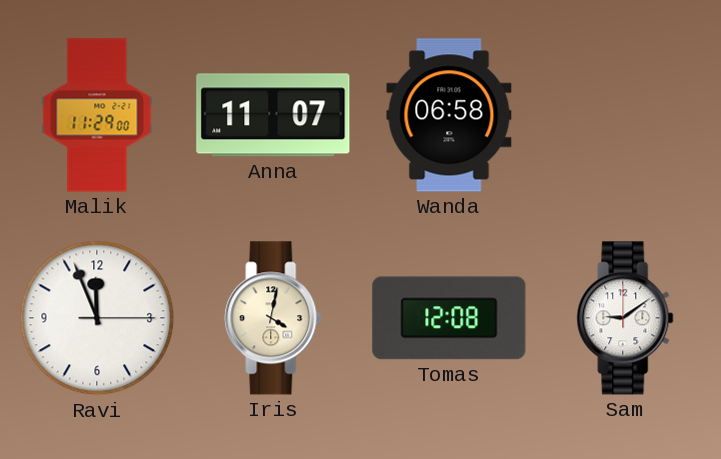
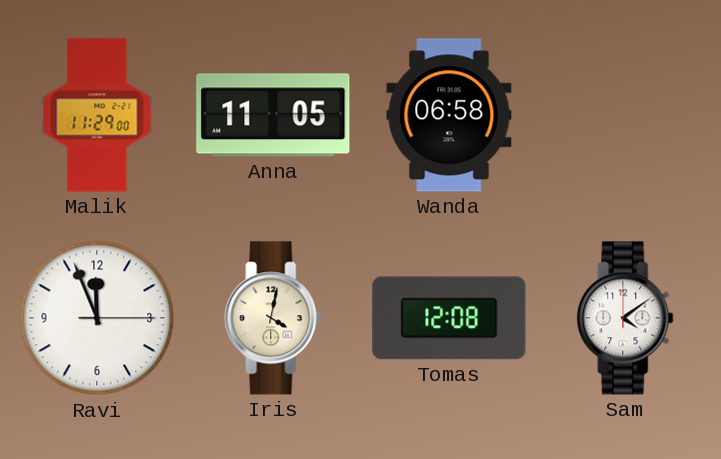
Anna: 11:07 -> 11:05 (273, 115)
Sam: 9:09 -> 4:09 (625, 318)
